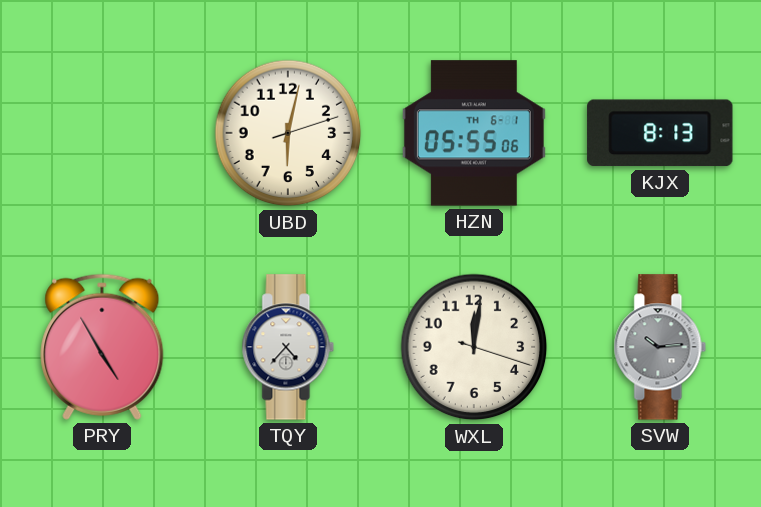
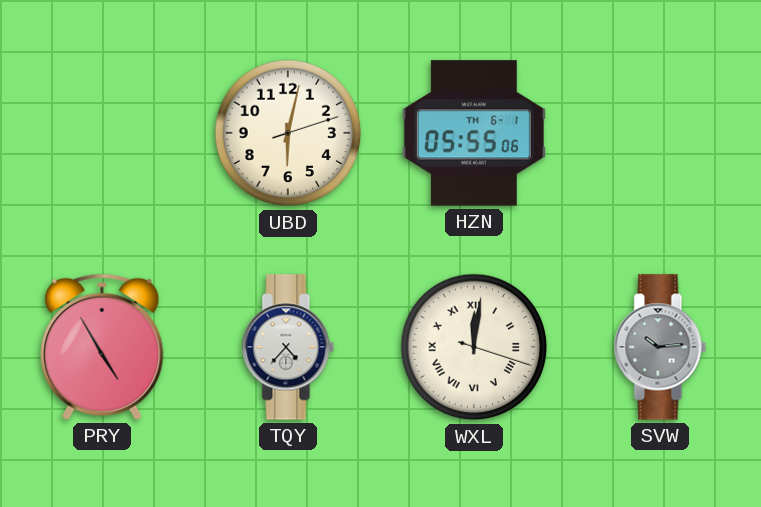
KJX: 8:13 -> none (660, 133)
WXL numerals: Arabic -> Roman (474, 347)
